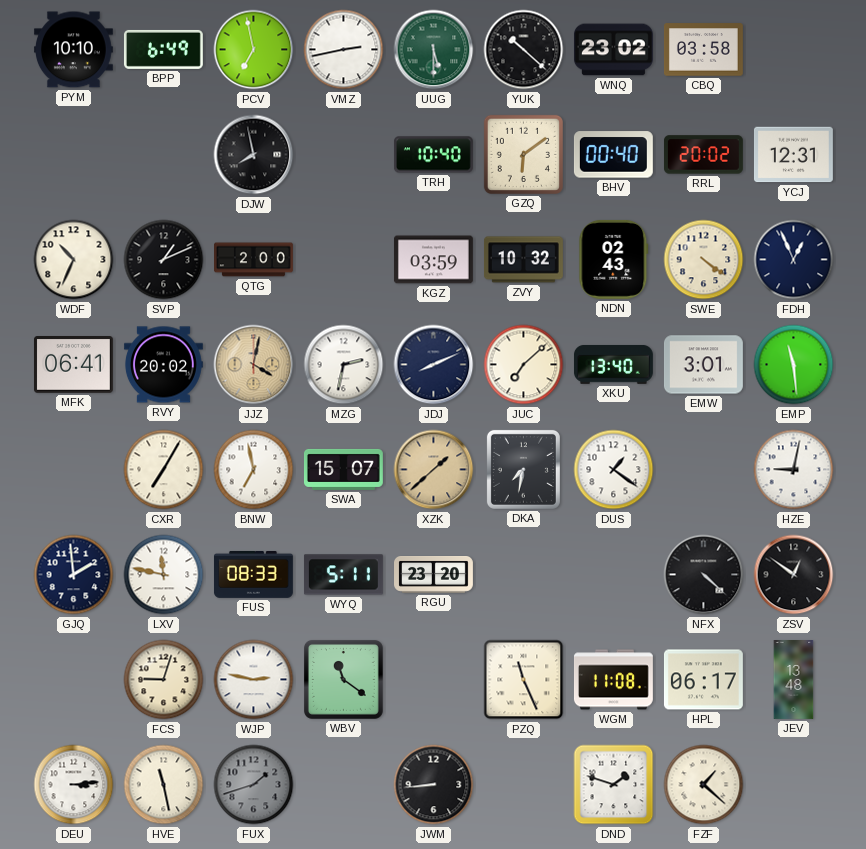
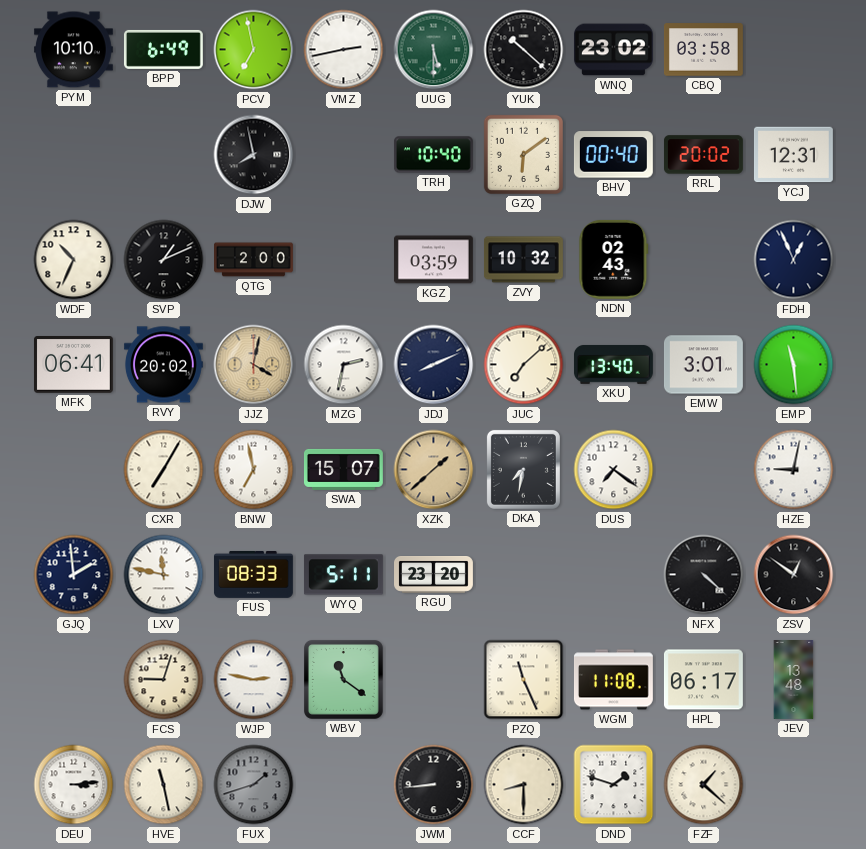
SWE: 4:21 -> none (704, 260)
DUS: 1:21 -> 7:21 (614, 470)
CCF: none -> 8:30 (524, 785)
